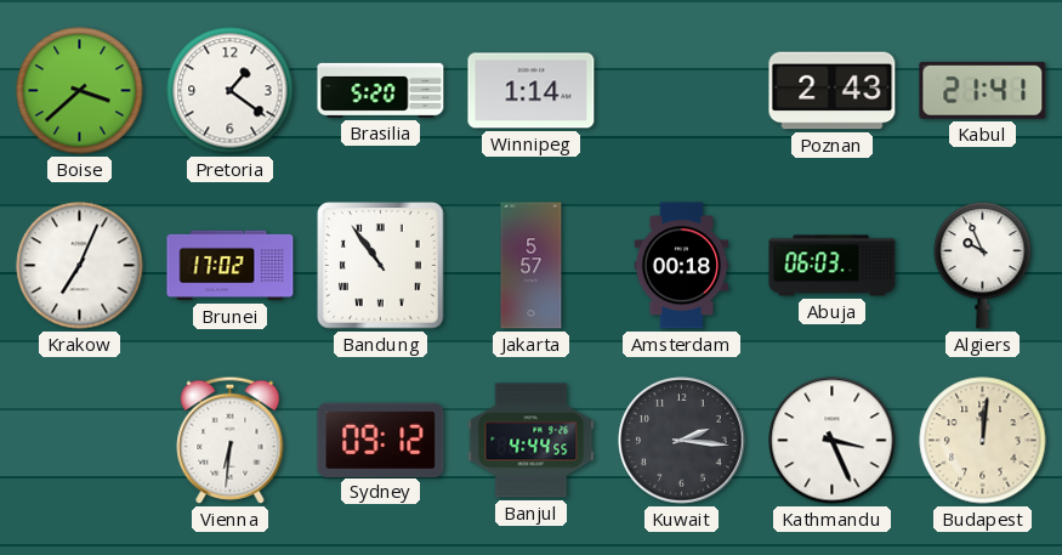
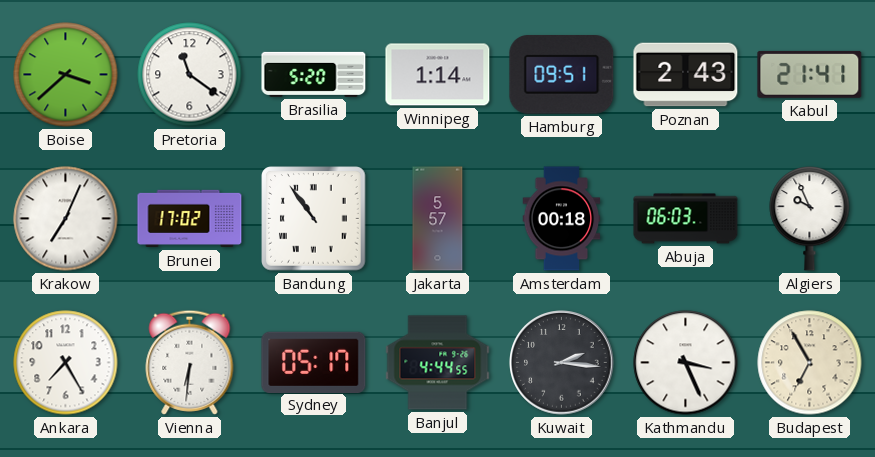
Pretoria: 1:21 -> 11:21 (190, 75)
Hamburg: none -> 09:51 (562, 75)
Ankara: none -> 7:25 (66, 363)
Sydney: 09:12 -> 05:17 (314, 362)
Budapest: 12:01 -> 6:55 (810, 363)
